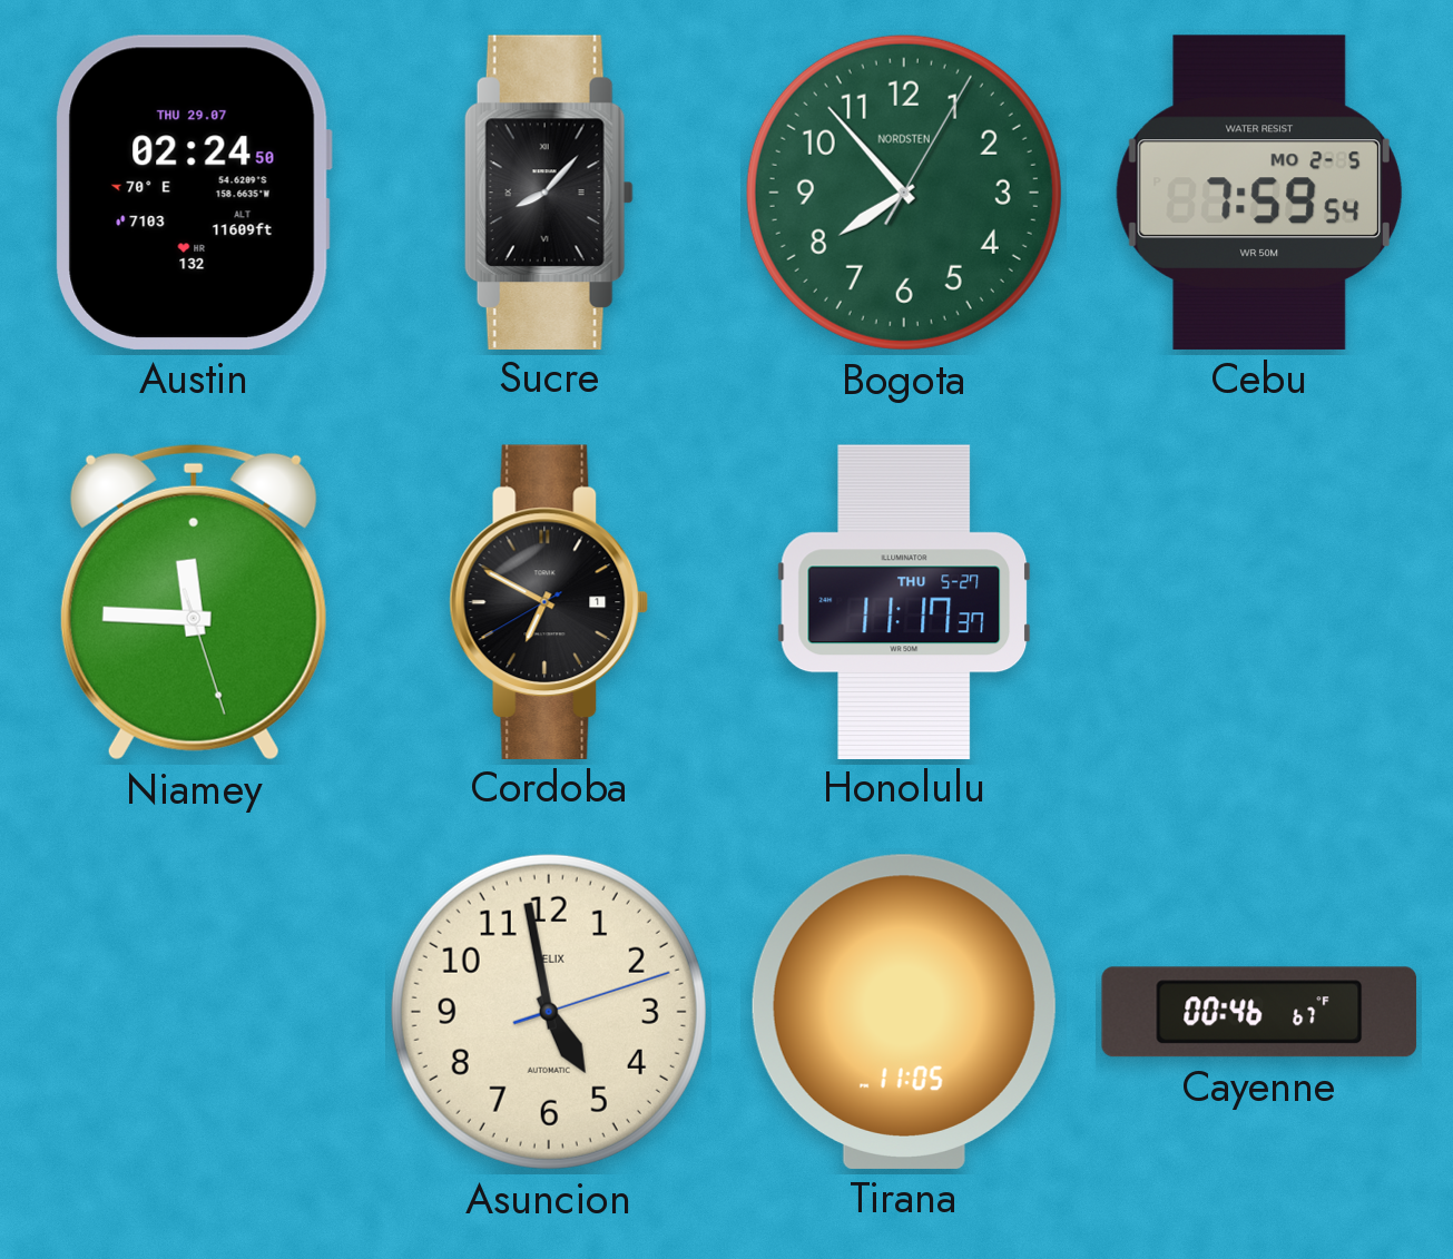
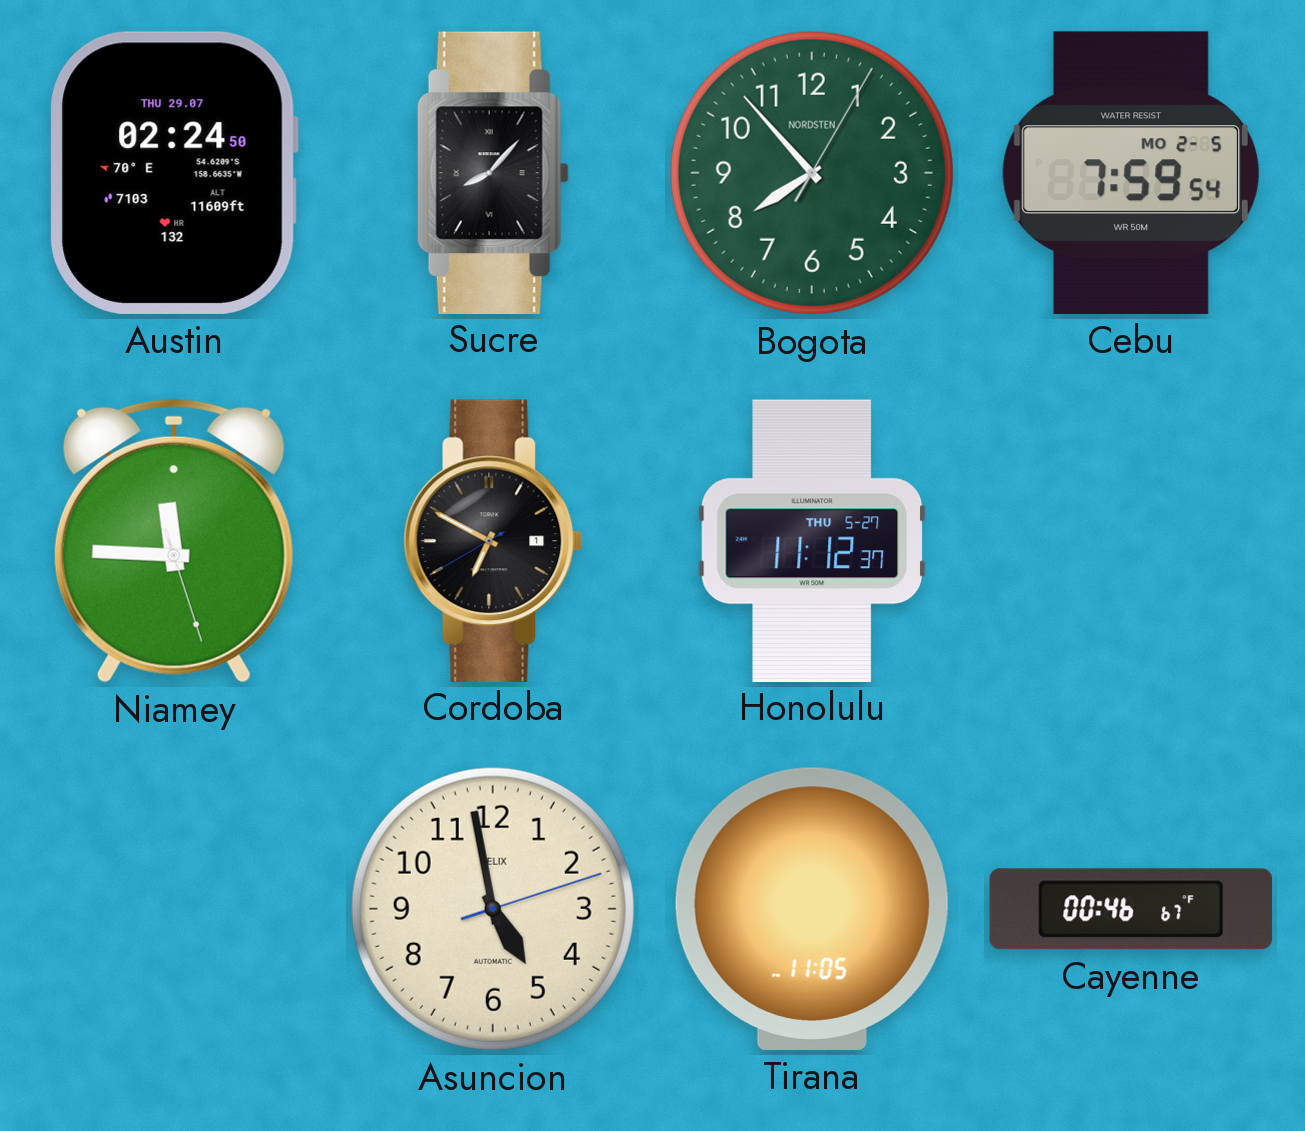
Honolulu: 11:17 -> 11:12 (812, 540)
